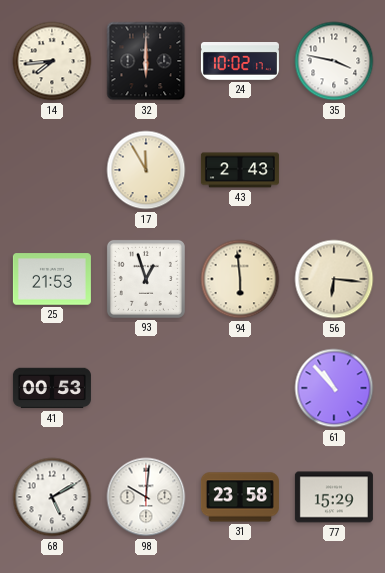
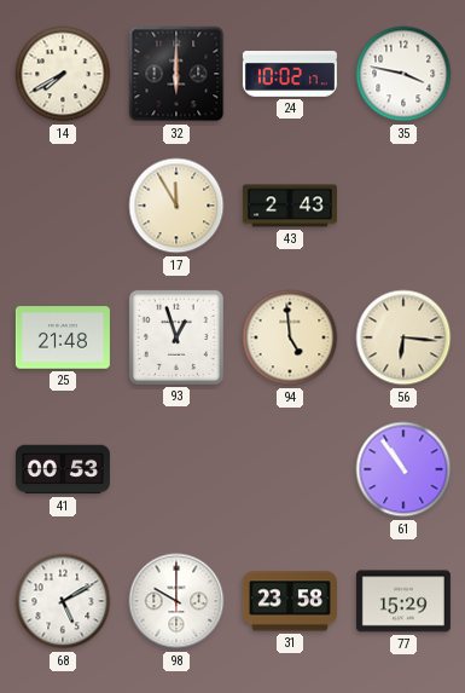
14: 7:44 -> 7:40 (63, 74)
25: 21:53 -> 21:48 (63, 337)
94: 5:59 -> 4:59 (290, 337)
61: 10:53 -> 10:54 (403, 469)
98: 10:01 -> 10:00 (176, 601)
